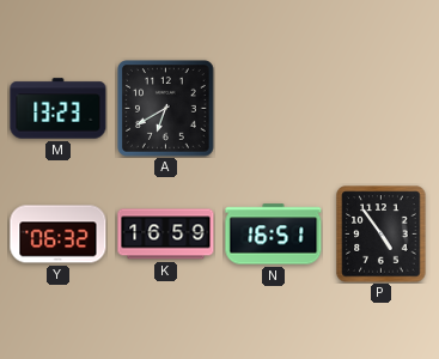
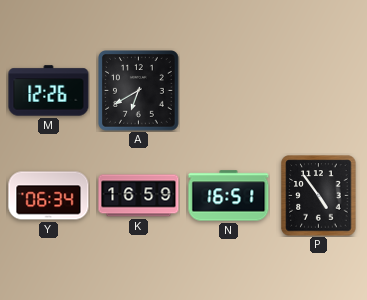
M: 13:23 -> 12:26 (49, 91)
Y: 06:32 -> 06:34 (49, 196)
